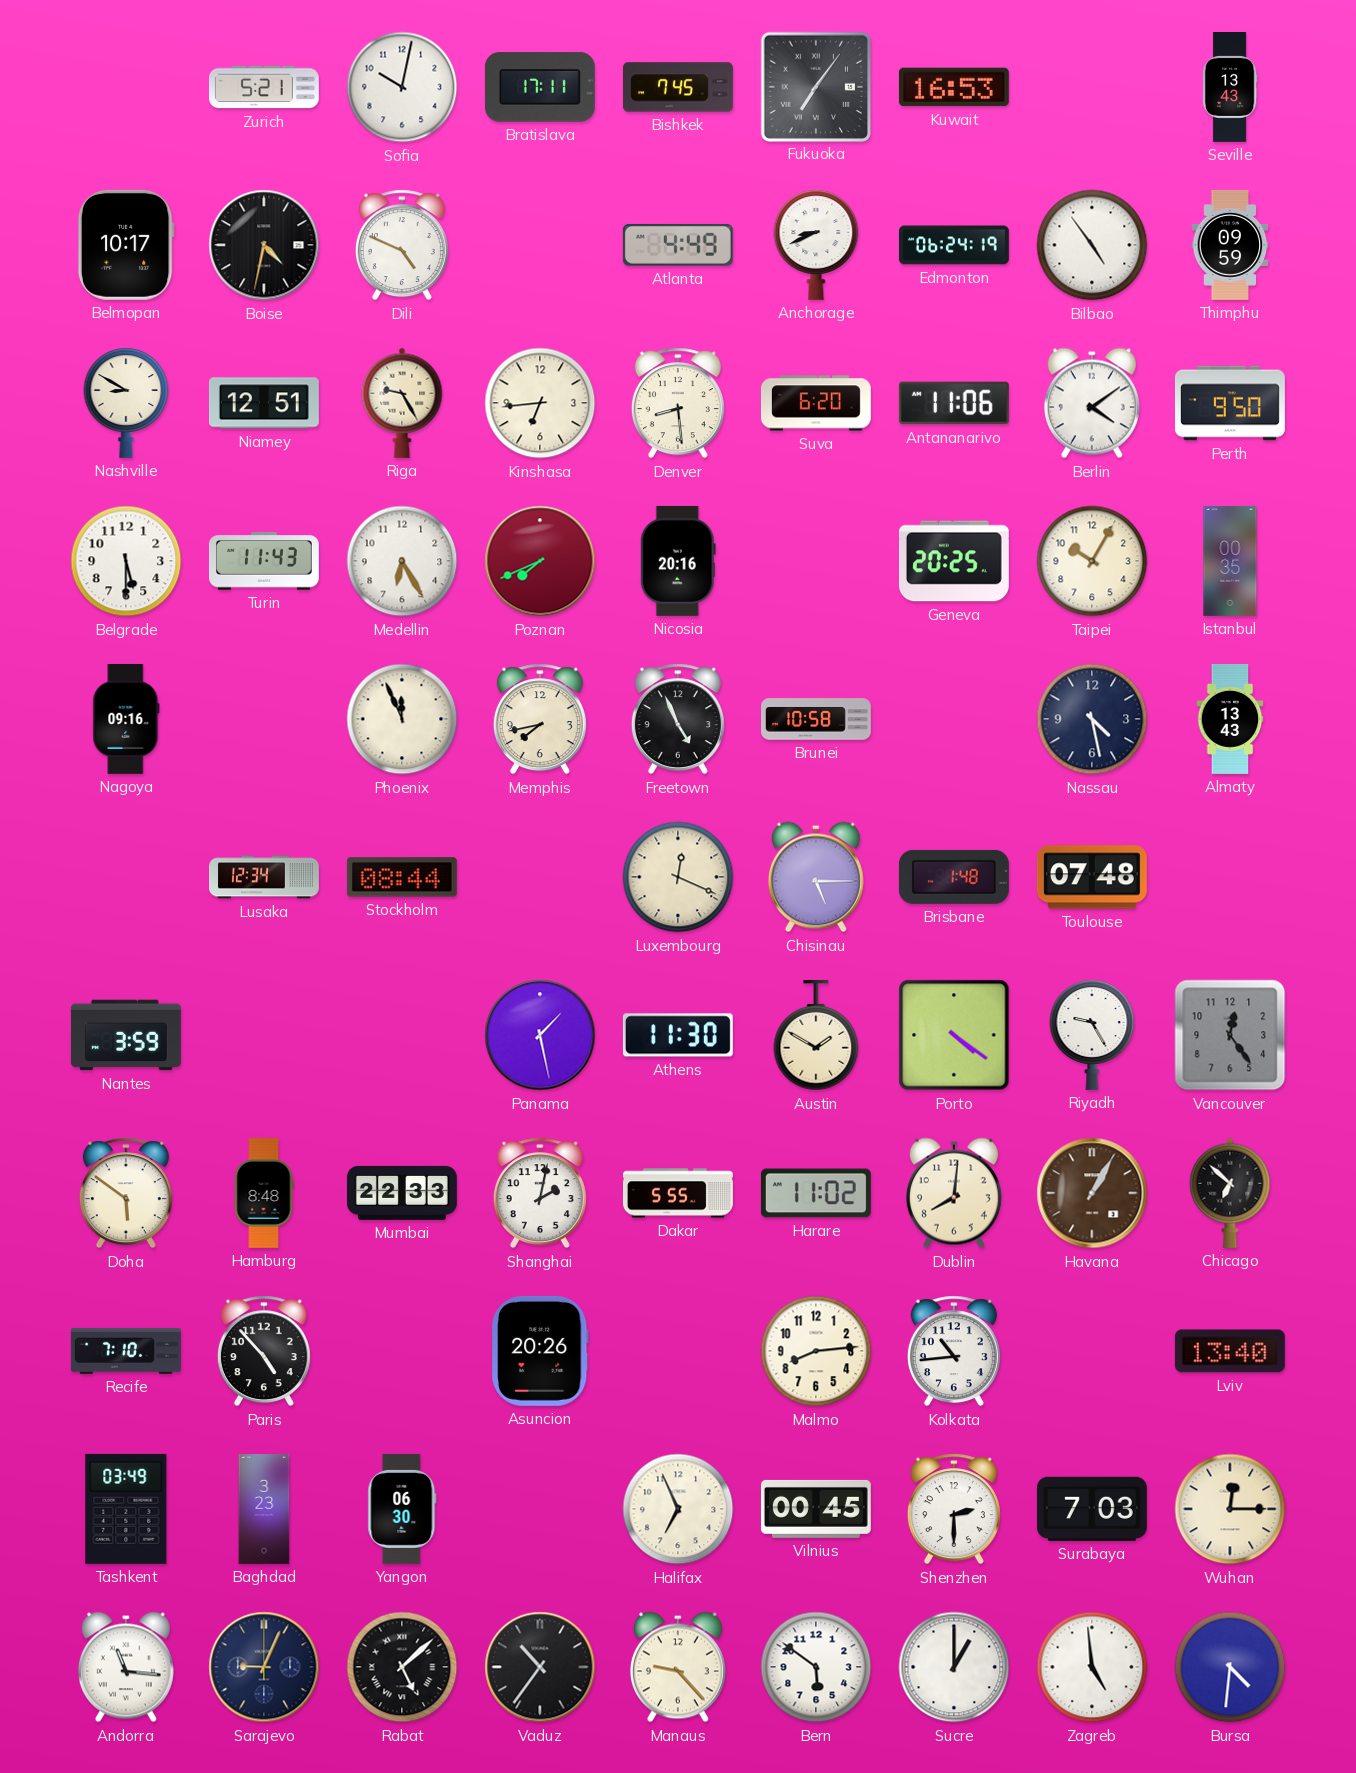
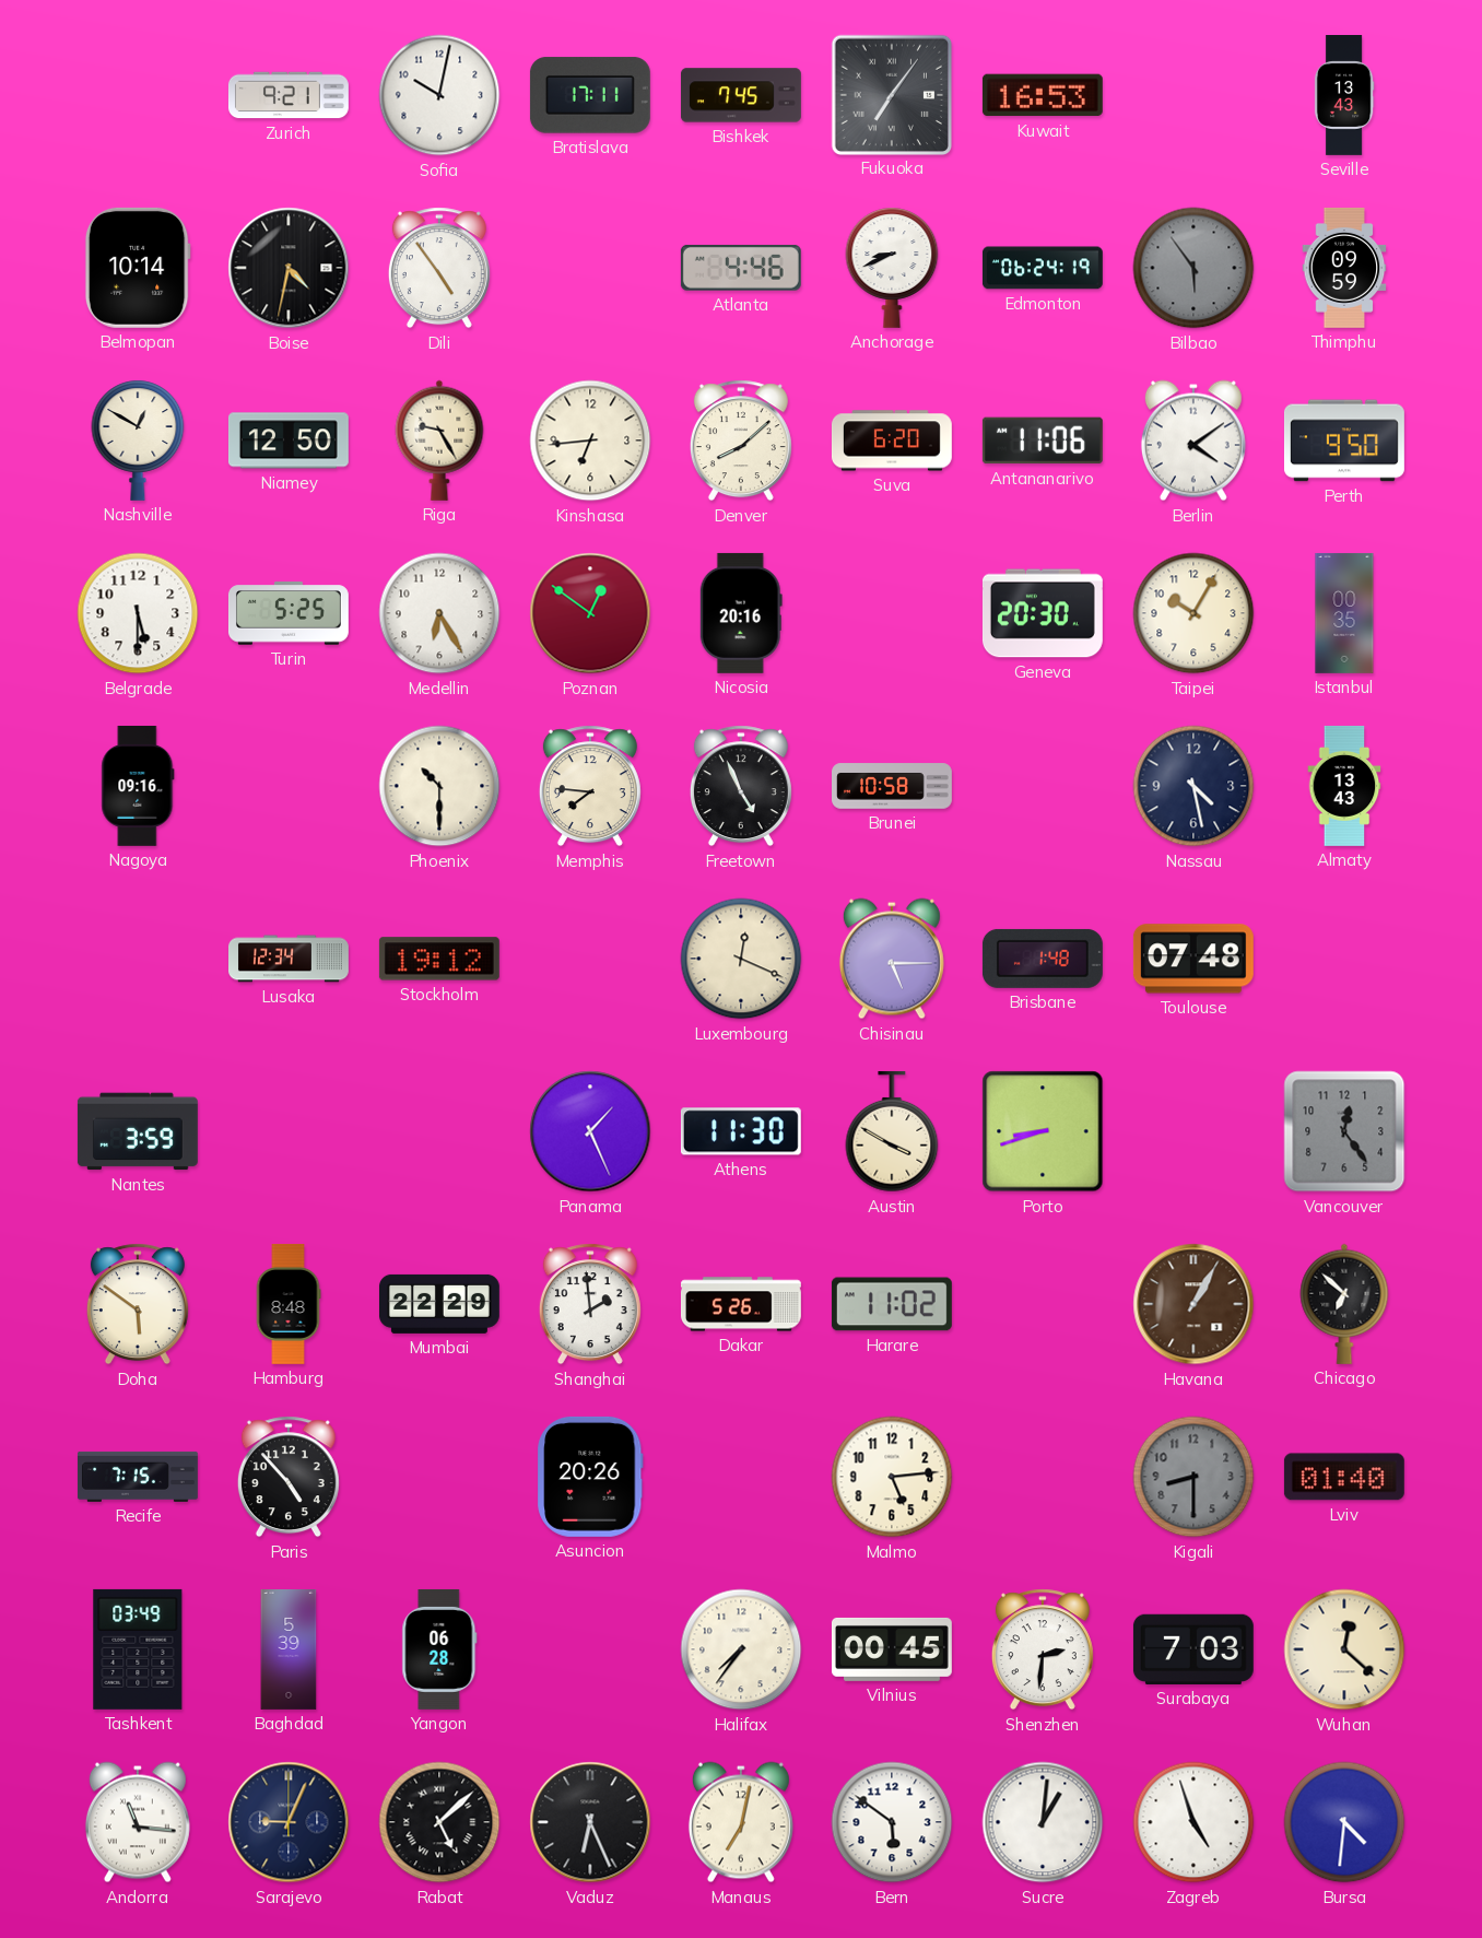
Zurich: 5:21 -> 9:21 (289, 95)
Belmopan: 10:17 -> 10:14 (138, 268)
Dili: 4:49 -> 4:54 (439, 268)
Atlanta: 4:49 -> 4:46 (741, 268)
Bilbao: 4:54 -> 5:54 (1193, 268)
Bilbao dial: white -> grey (1193, 268)
Nashville: 8:50 -> 12:50 (138, 441)
Niamey: 12:51 -> 12:50 (289, 441)
Denver: 8:29 -> 8:08 (741, 441)
Turin: 11:43 -> 5:25 (289, 613)
Poznan: 7:41 -> 12:51 (590, 613)
Geneva: 20:25 -> 20:30 (1043, 613)
Phoenix: 11:56 -> 10:30 (439, 786)
Memphis: 7:43 -> 7:46 (590, 786)
Stockholm: 08:44 -> 19:12 (439, 959)
Panama: 1:28 -> 1:26 (590, 1131)
Austin: 1:50 -> 3:50 (892, 1131)
Porto: 4:21 -> 8:42 (1043, 1131)
Riyadh: 9:25 -> none (1092, 1035)
Mumbai: 22:33 -> 22:29 (439, 1304)
Shanghai: 2:02 -> 1:59 (590, 1304)
Dakar: 5:55 -> 5:26 (741, 1304)
Dublin: 8:01 -> none (954, 1193)
Recife: 7:10 -> 7:15 (138, 1477)
Malmo: 8:14 -> 5:14 (892, 1477)
Kolkata: 10:44 -> none (954, 1351)
Kigali: none -> 8:30 (1193, 1477)
Lviv: 13:40 -> 01:40 (1344, 1477)
Baghdad: 3:23 -> 5:39 (289, 1651)
Yangon: 06:30 -> 06:28 (439, 1649)
Halifax: 6:56 -> 7:36 (741, 1649)
Shenzhen: 2:30 -> 2:31 (1043, 1649)
Wuhan: 12:15 -> 12:22 (1344, 1649)
Vaduz: 10:36 -> 6:26 (590, 1822)
Manaus: 9:23 -> 7:02 (741, 1822)
Sucre: 1:00 -> 1:01 (1043, 1822)
Zagreb: 4:59 -> 4:57 (1193, 1822)
